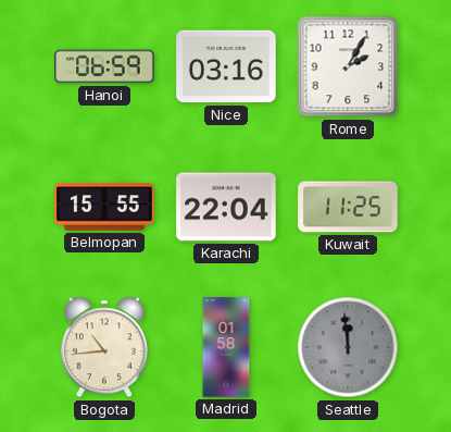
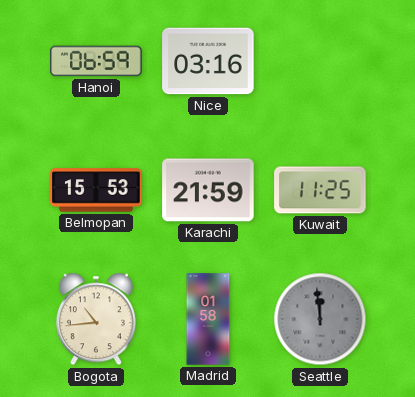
Rome: 2:05 -> none (348, 66)
Belmopan: 15:55 -> 15:53 (96, 190)
Karachi: 22:04 -> 21:59 (208, 190)
